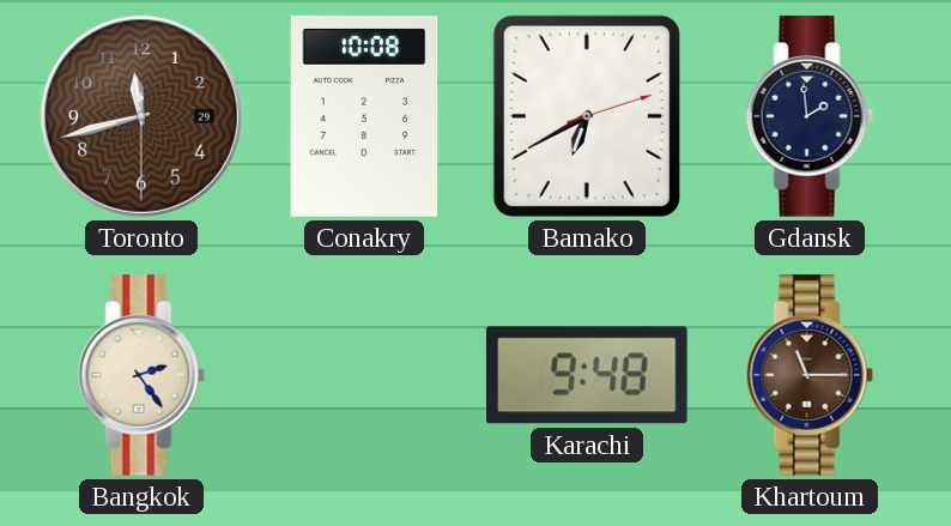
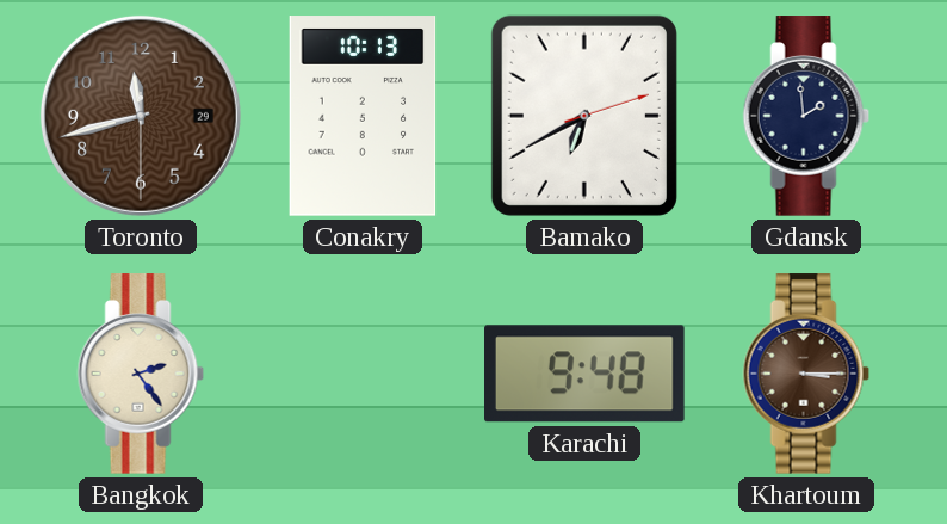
Conakry: 10:08 -> 10:13 (363, 116)
Khartoum: 11:15 -> 3:15 (806, 374)
